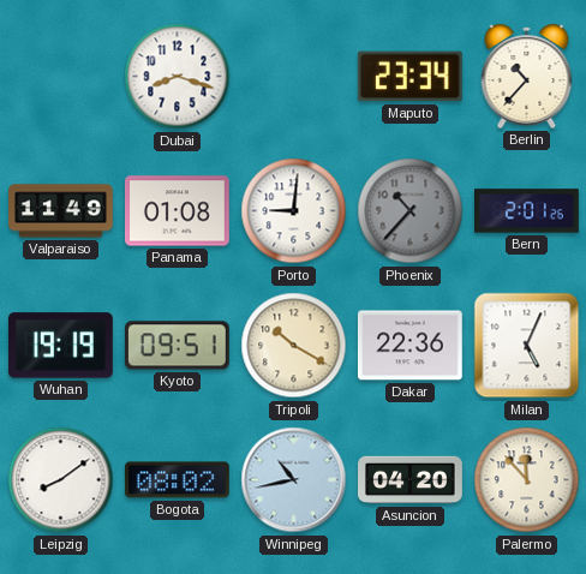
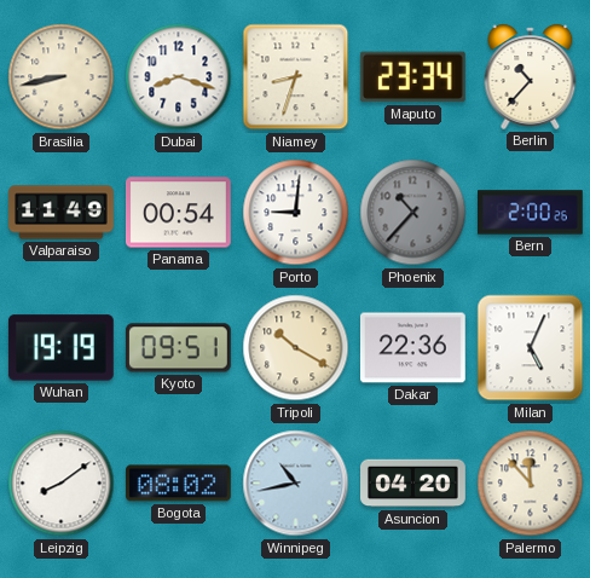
Brasilia: none -> 8:43 (62, 77)
Niamey: none -> 8:33 (296, 77)
Panama: 01:08 -> 00:54 (179, 213)
Bern: 2:01 -> 2:00 (531, 213)
